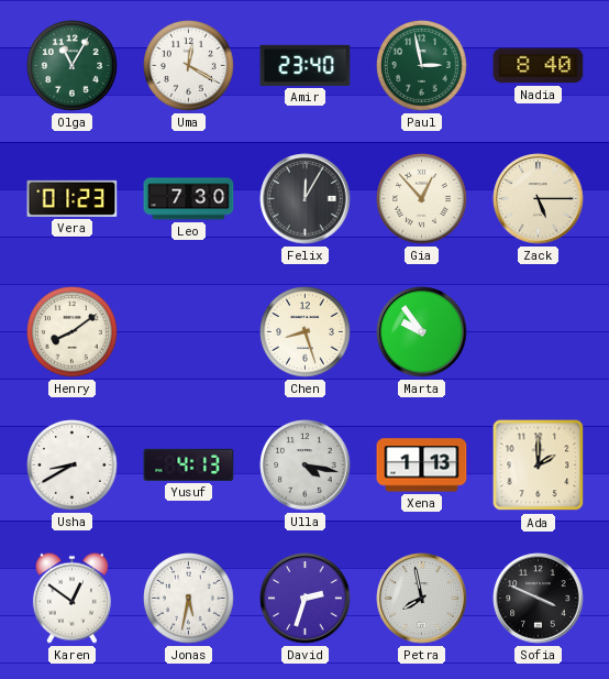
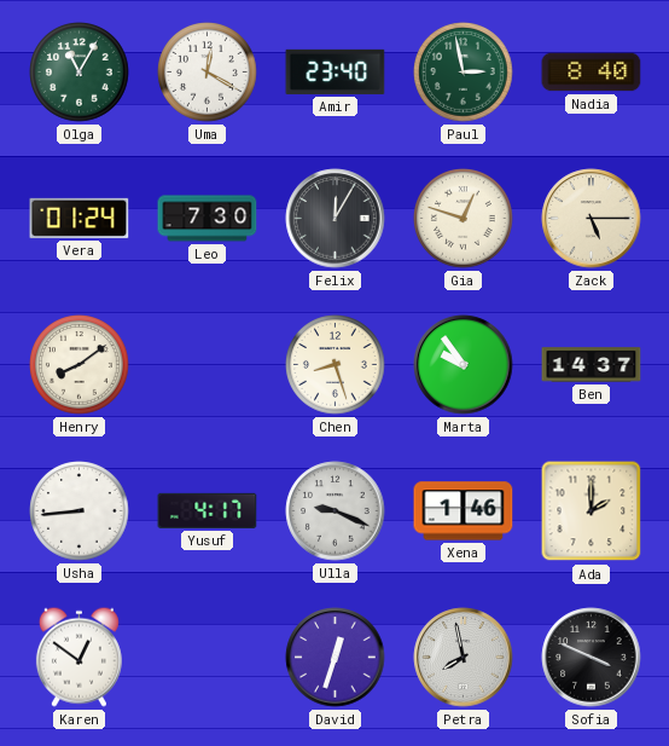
Vera: 01:23 -> 01:24 (80, 218)
Gia: 12:53 -> 12:48 (464, 219)
Ben: none -> 14:37 (592, 365)
Usha: 8:40 -> 8:44 (80, 511)
Yusuf: 4:13 -> 4:17 (208, 510)
Ulla: 4:17 -> 9:19 (336, 511)
Xena: 1:13 -> 1:46 (464, 511)
Jonas: 5:32 -> none (189, 599)
David: 2:33 -> 12:33 (336, 658)
